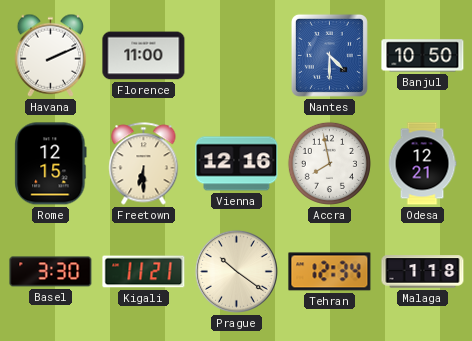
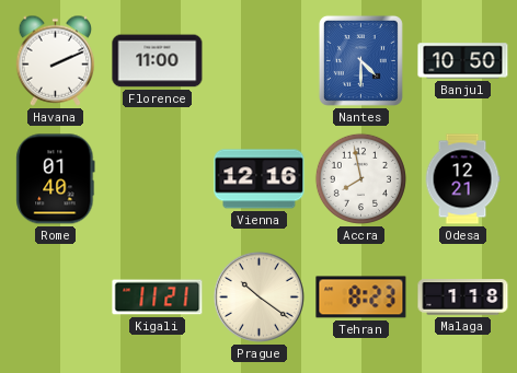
Rome: 12:15 -> 01:40 (56, 179)
Freetown: 6:30 -> none (144, 164)
Basel: 3:30 -> none (51, 272)
Tehran: 12:34 -> 8:23 (361, 298)
